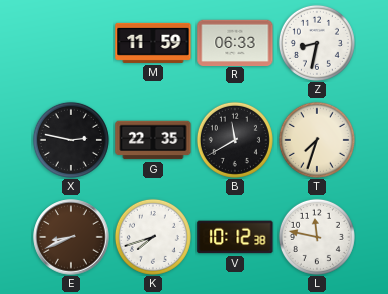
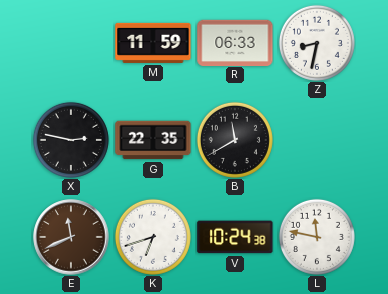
T: 7:33 -> none (317, 140)
E: 8:41 -> 11:41 (71, 237)
K: 7:42 -> 6:42 (153, 237)
V: 10:12 -> 10:24 (235, 237)
